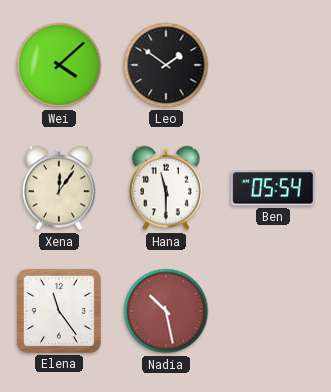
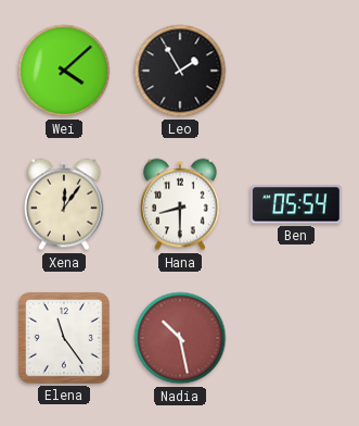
Leo: 1:51 -> 1:55 (180, 71)
Hana: 11:30 -> 8:30 (181, 204)
